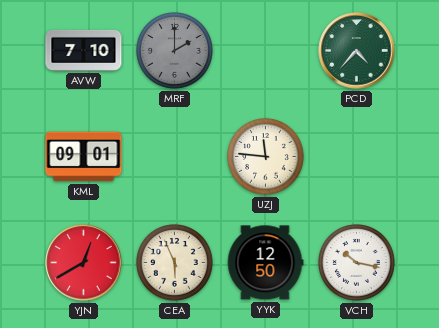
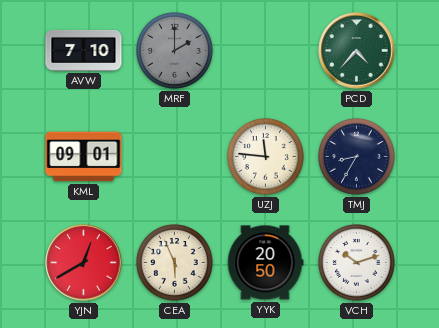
TMJ: none -> 8:35 (357, 157)
YYK: 12:50 -> 20:50 (265, 263)
VCH: 10:17 -> 10:12 (357, 263)
